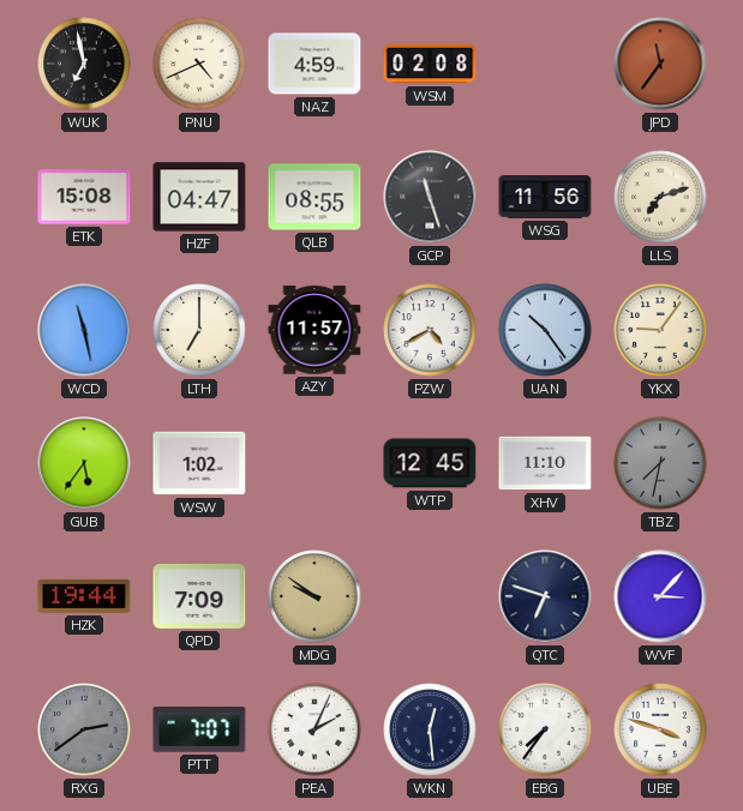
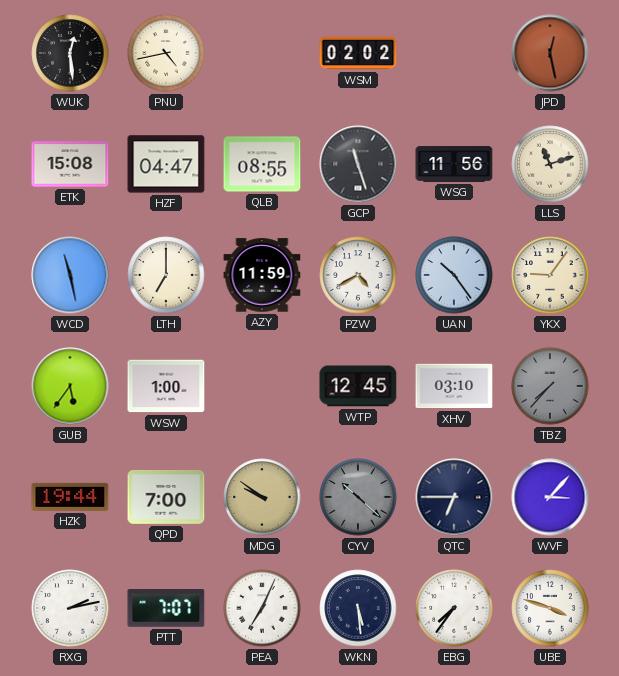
WUK: 6:58 -> 12:29 (70, 53)
PNU: 4:41 -> 4:43 (166, 53)
NAZ: 4:59 -> none (314, 64)
WSM: 02:08 -> 02:02 (358, 53)
JPD: 11:36 -> 12:28 (550, 53)
LLS: 7:12 -> 11:12 (550, 164)
AZY: 11:57 -> 11:59 (262, 275)
WSW: 1:02 -> 1:00 (166, 386)
XHV: 11:10 -> 03:10 (454, 386)
TBZ: 7:32 -> 7:37 (550, 386)
QPD: 7:09 -> 7:00 (166, 497)
CYV: none -> 10:22 (358, 497)
QTC: 6:48 -> 6:45 (454, 497)
RXG: 2:39 -> 2:13 (70, 608)
RXG dial: grey -> white (70, 608)
PEA: 2:04 -> 7:04 (262, 608)
WKN: 12:29 -> 5:29 (358, 608)
